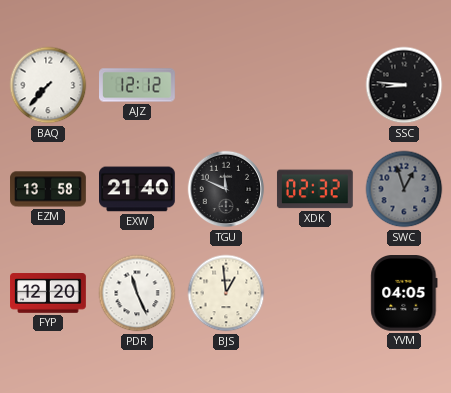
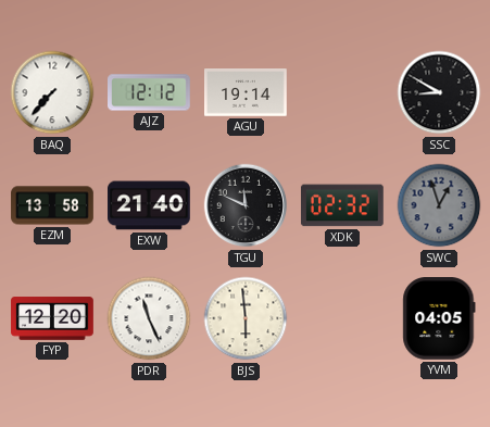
AGU: none -> 19:14 (247, 92)
SSC: 8:46 -> 8:50 (439, 92)
BJS: 12:59 -> 5:59 (246, 318)
